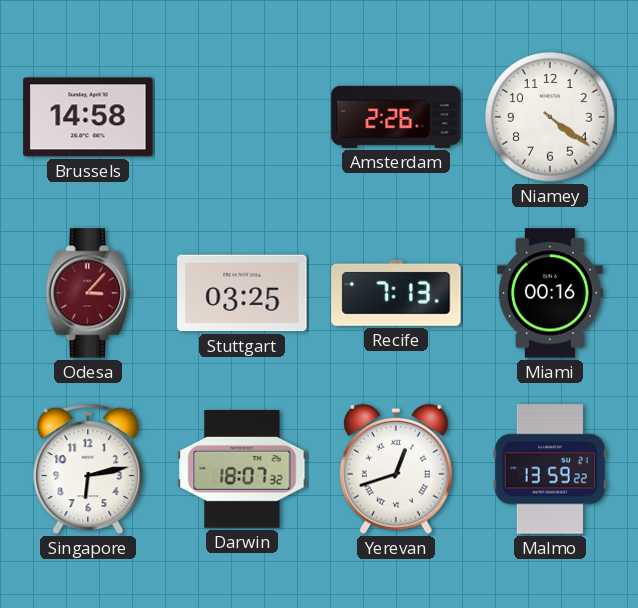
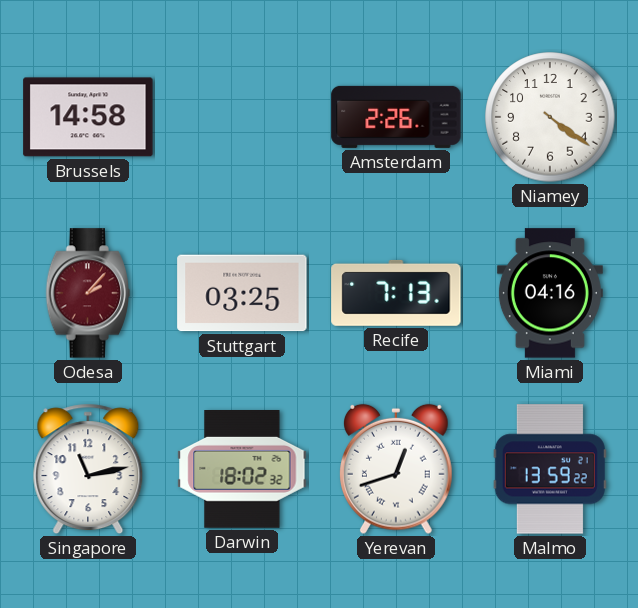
Odesa: 3:07 -> 2:07 (88, 293)
Miami: 00:16 -> 04:16 (550, 293)
Singapore: 6:13 -> 11:13 (88, 469)
Darwin: 18:07 -> 18:02 (242, 470)
